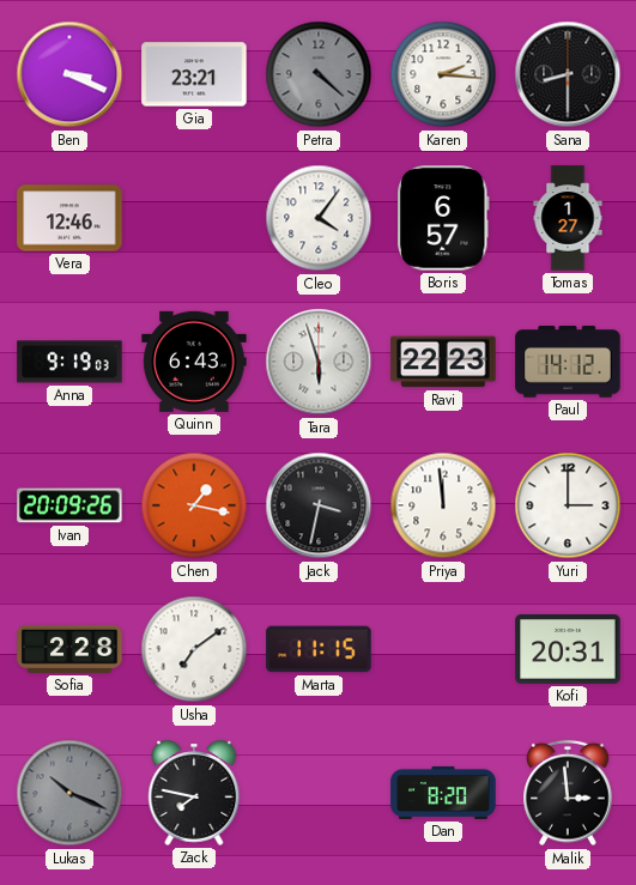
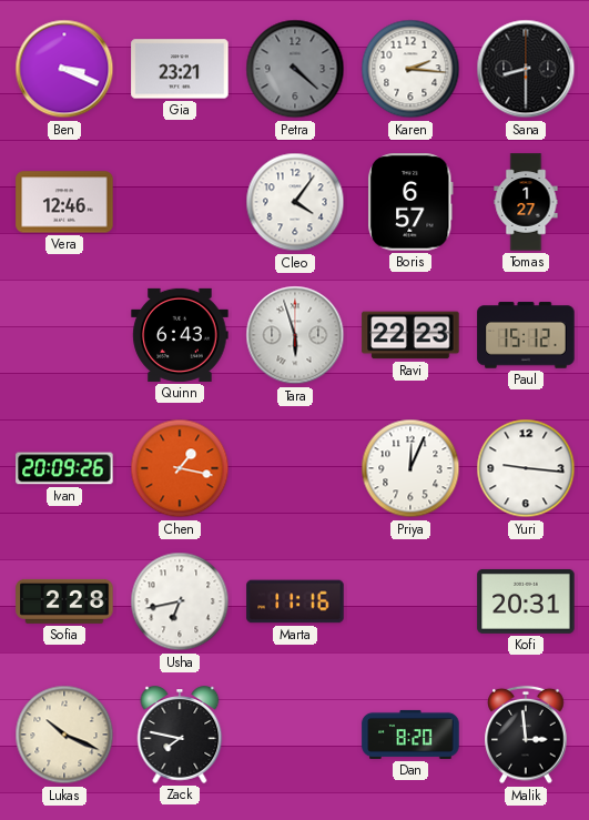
Anna: 9:19 -> none (69, 362)
Paul: 14:12 -> 15:12 (526, 335)
Jack: 3:32 -> none (319, 505)
Priya: 11:59 -> 12:04 (410, 468)
Yuri: 3:00 -> 9:16 (526, 468)
Usha: 7:09 -> 6:43 (180, 601)
Marta: 11:15 -> 11:16 (295, 601)
Lukas dial: grey -> cream (64, 735)
